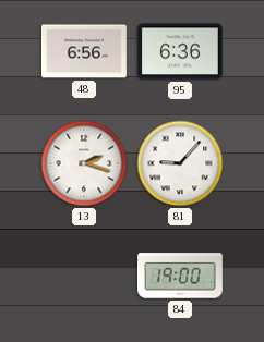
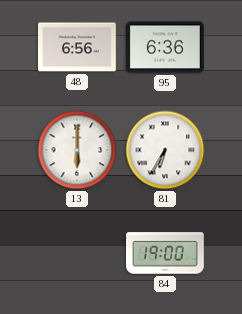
13: 2:18 -> 6:00 (77, 150)
81: 9:07 -> 6:35 (165, 150)
